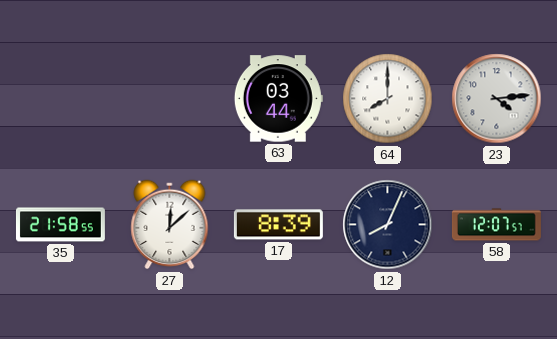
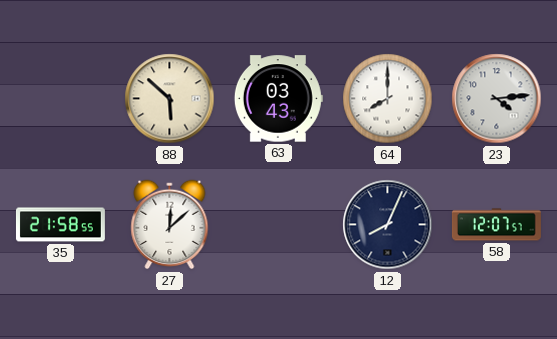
88: none -> 5:52 (170, 99)
63: 03:44 -> 03:43 (278, 99)
17: 8:39 -> none (278, 225)
